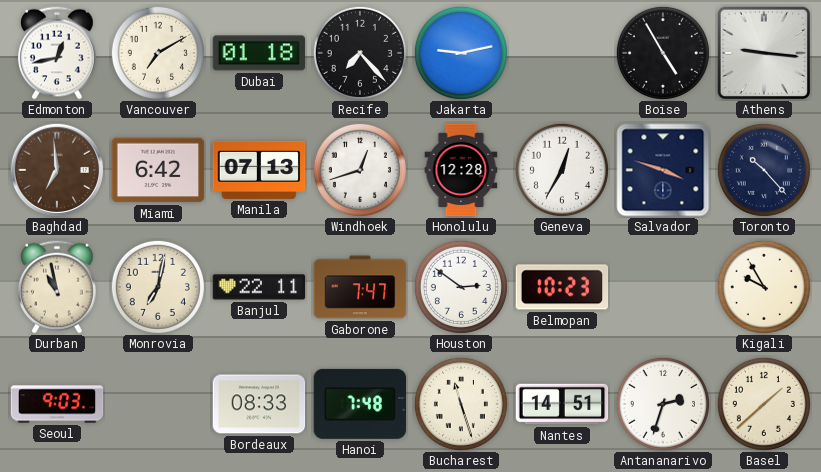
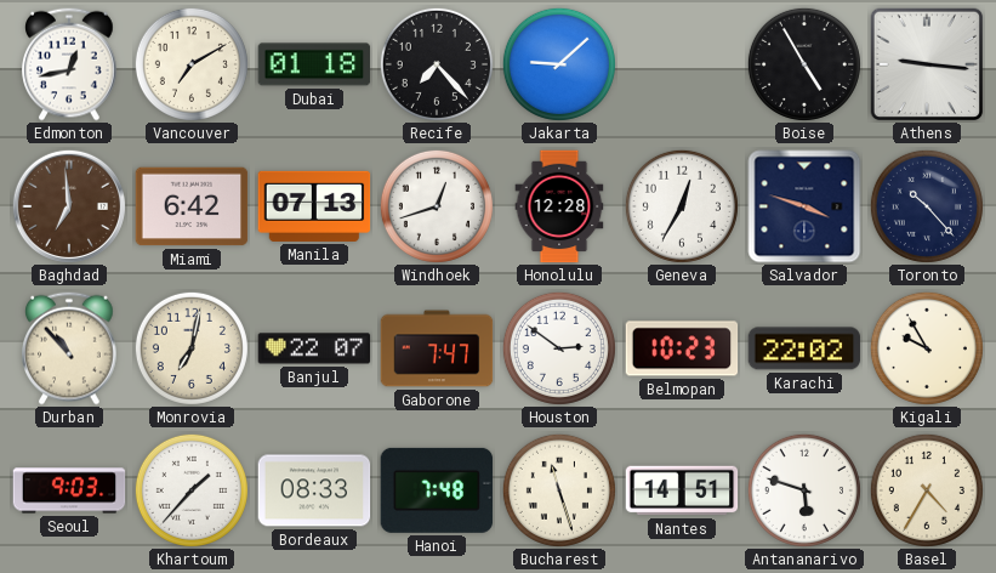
Jakarta: 9:13 -> 9:08 (559, 64)
Durban: 10:58 -> 10:53 (69, 348)
Banjul: 22:11 -> 22:07 (314, 348)
Karachi: none -> 22:02 (804, 348)
Khartoum: none -> 1:37 (192, 490)
Antananarivo: 2:33 -> 5:48 (804, 490)
Basel: 1:38 -> 4:35 (927, 490)
